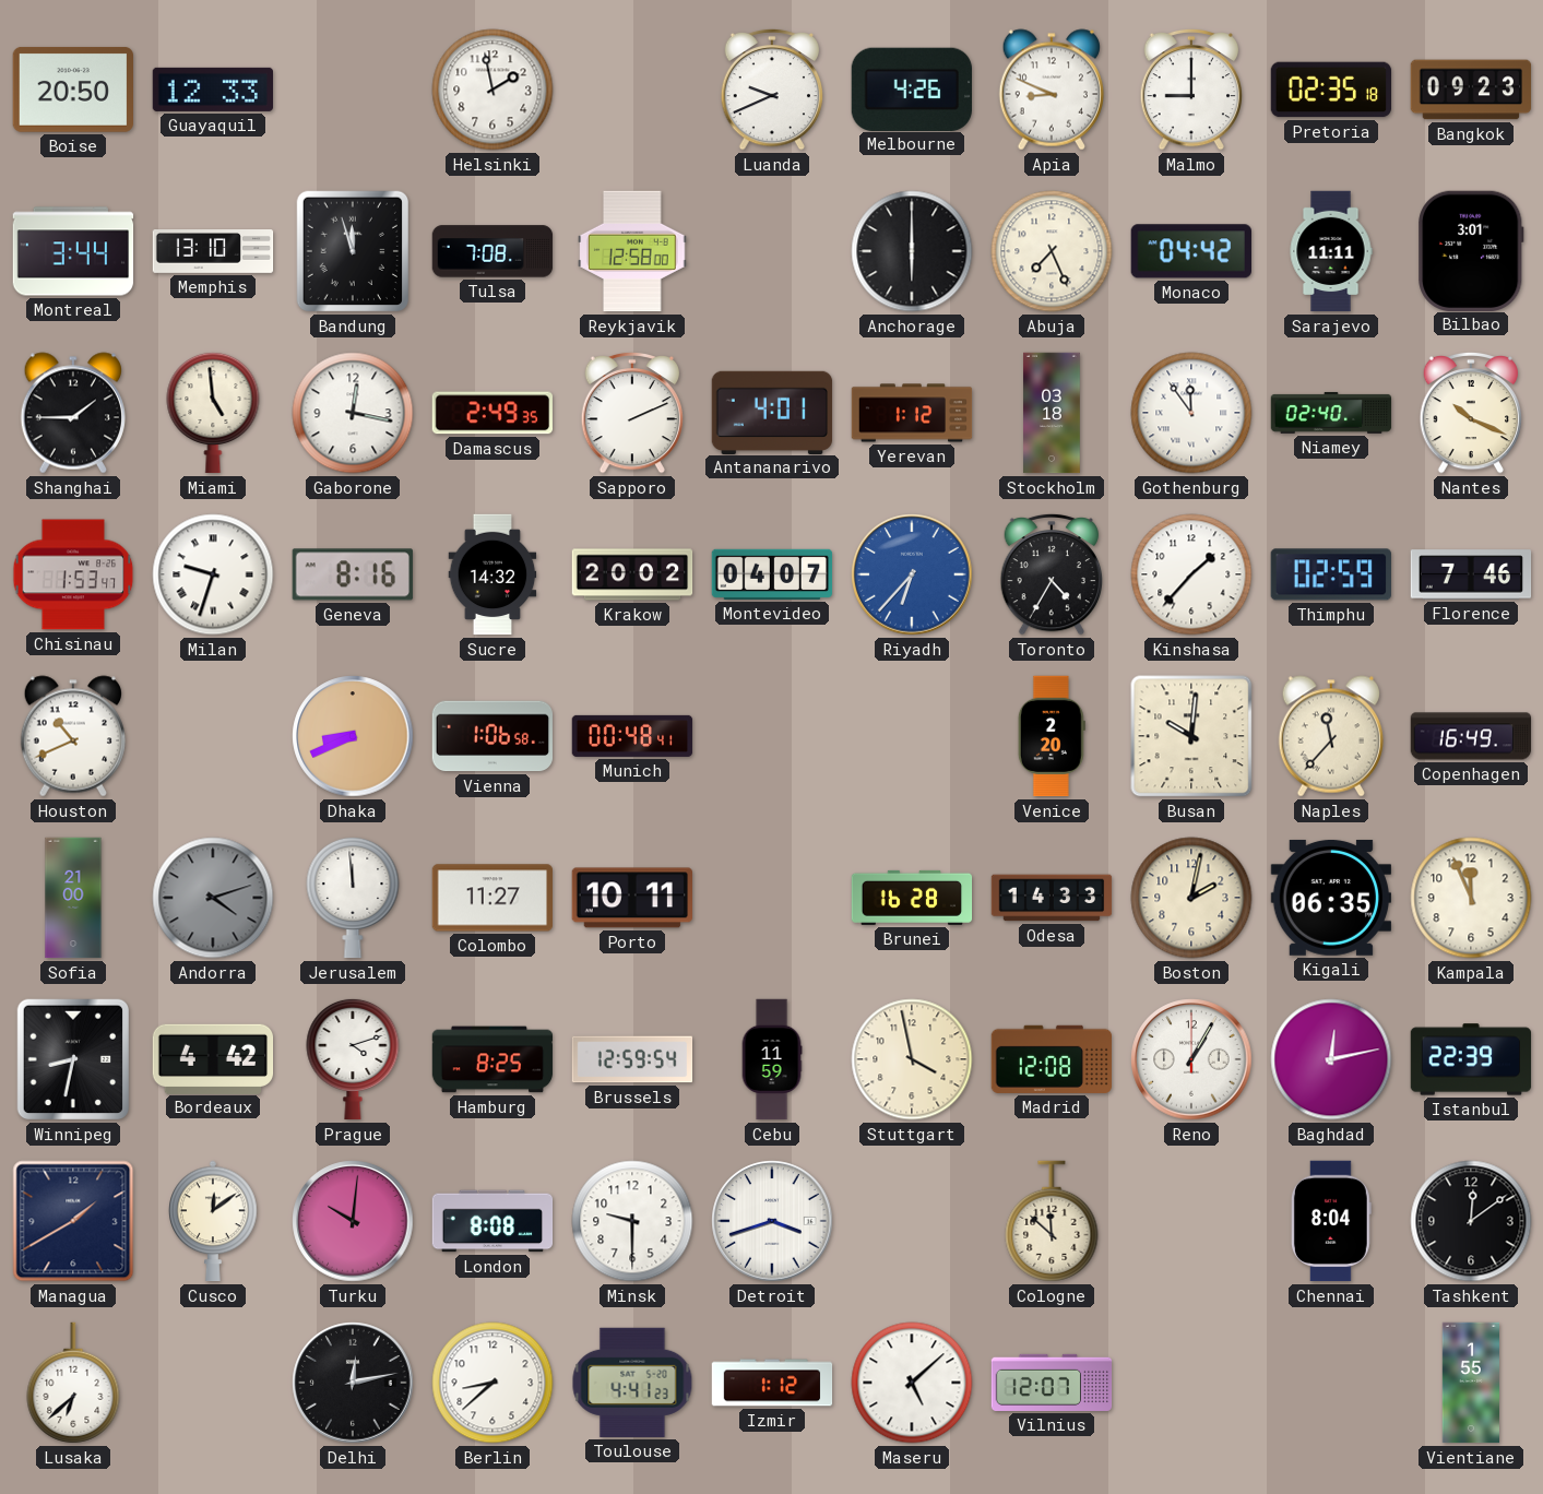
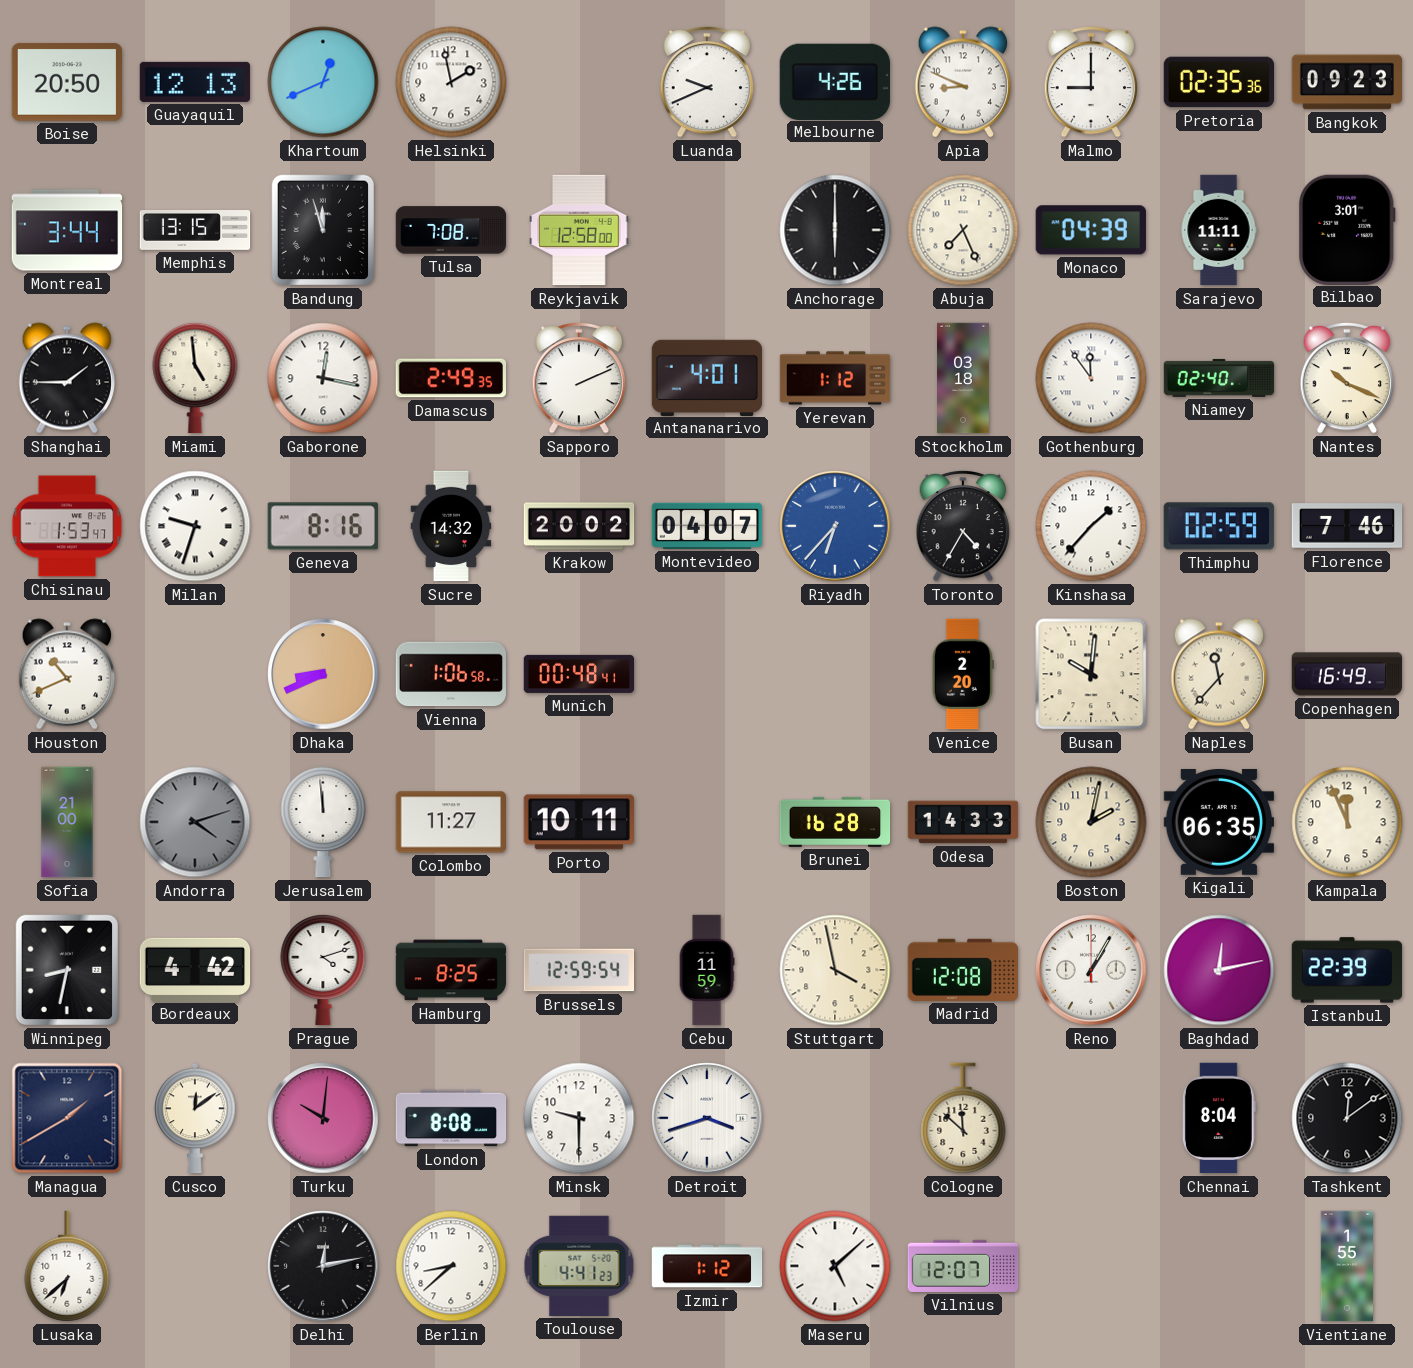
Guayaquil: 12:33 -> 12:13 (194, 82)
Khartoum: none -> 12:41 (323, 82)
Pretoria: 02:35:18 -> 02:35:36 (1219, 82)
Memphis: 13:10 -> 13:15 (195, 231)
Monaco: 04:42 -> 04:39 (1091, 230)
